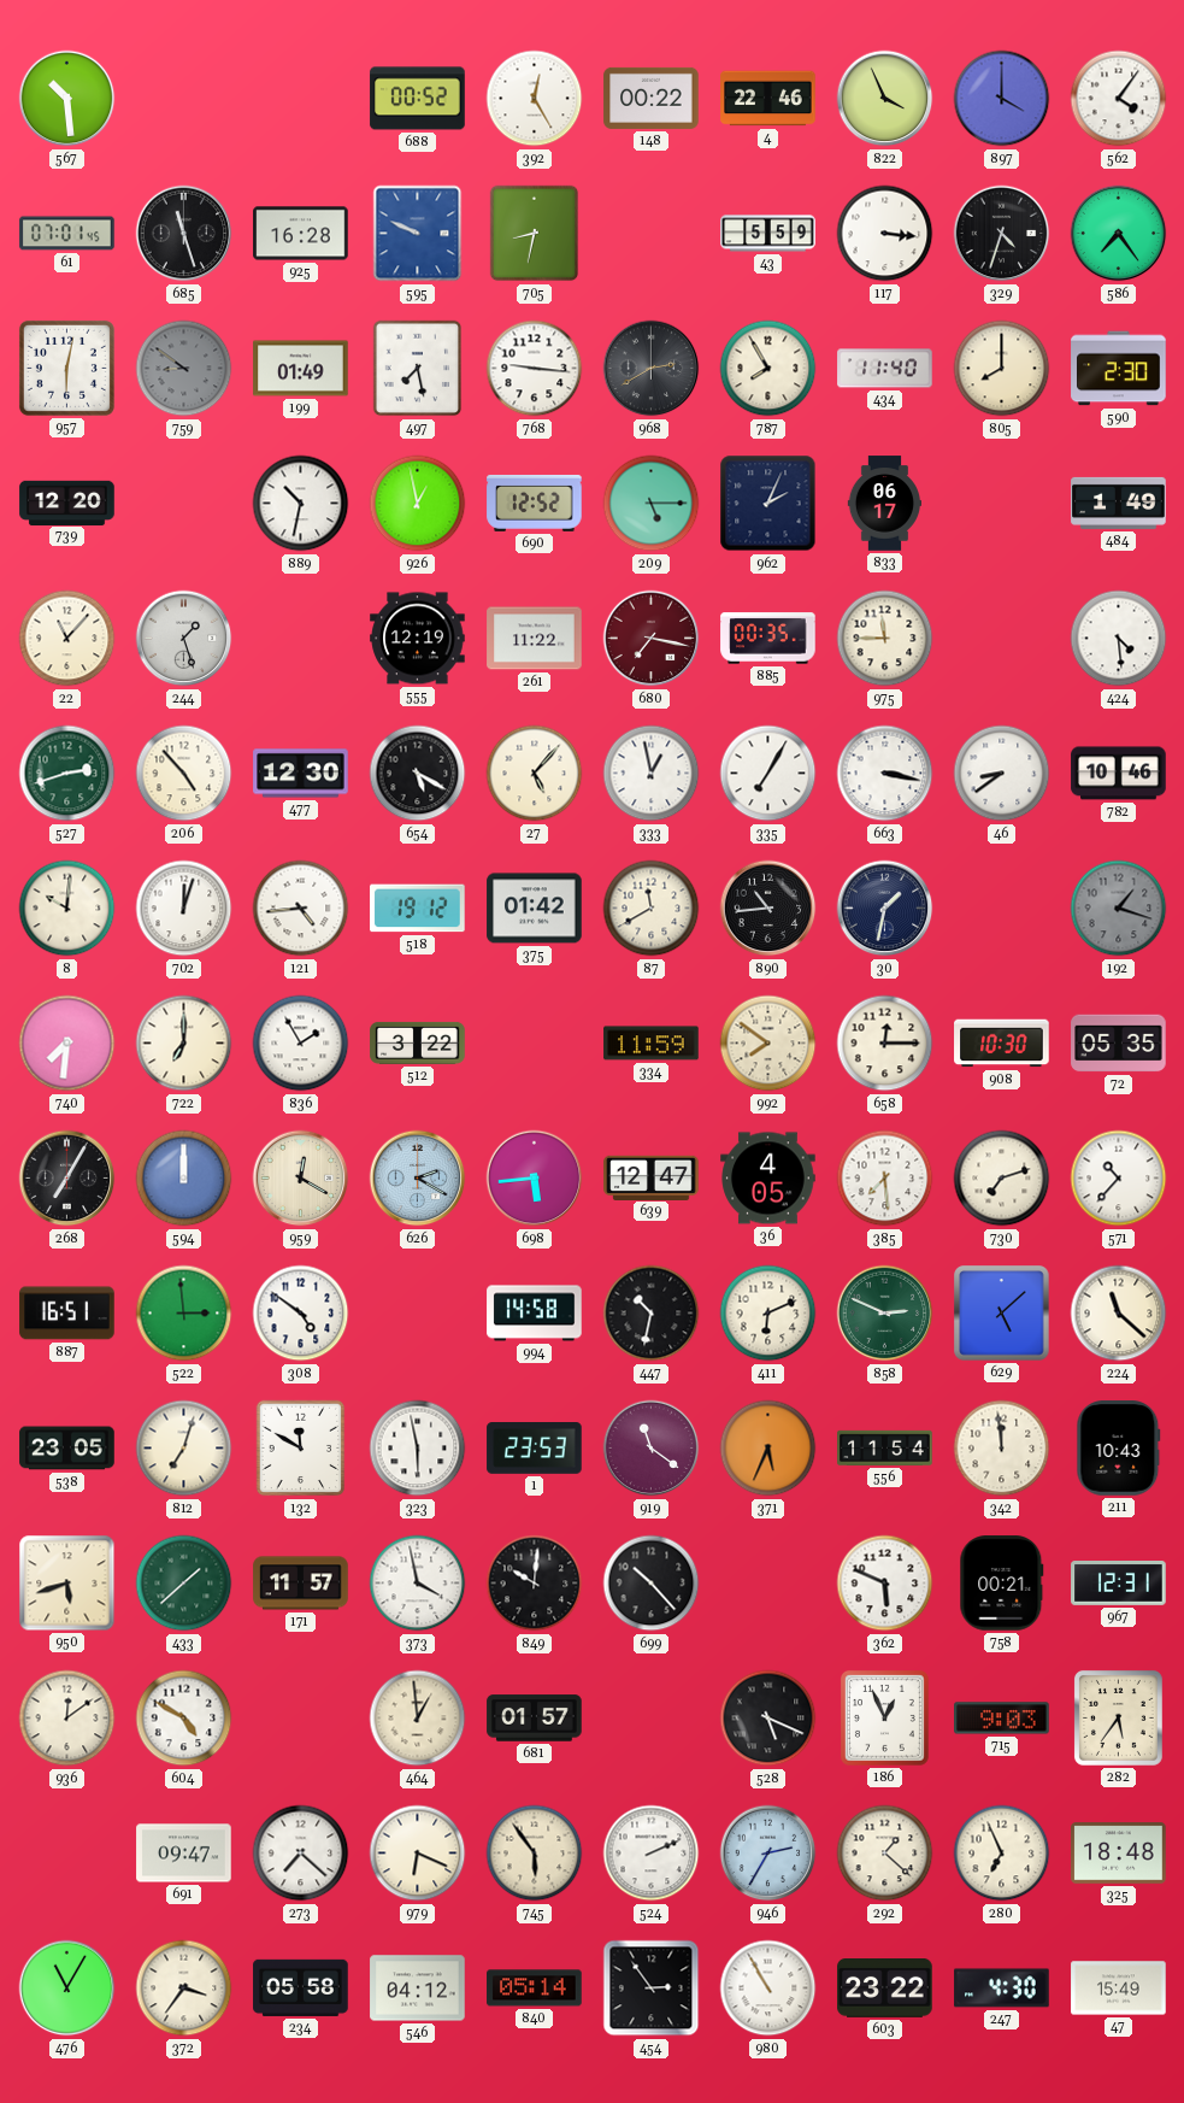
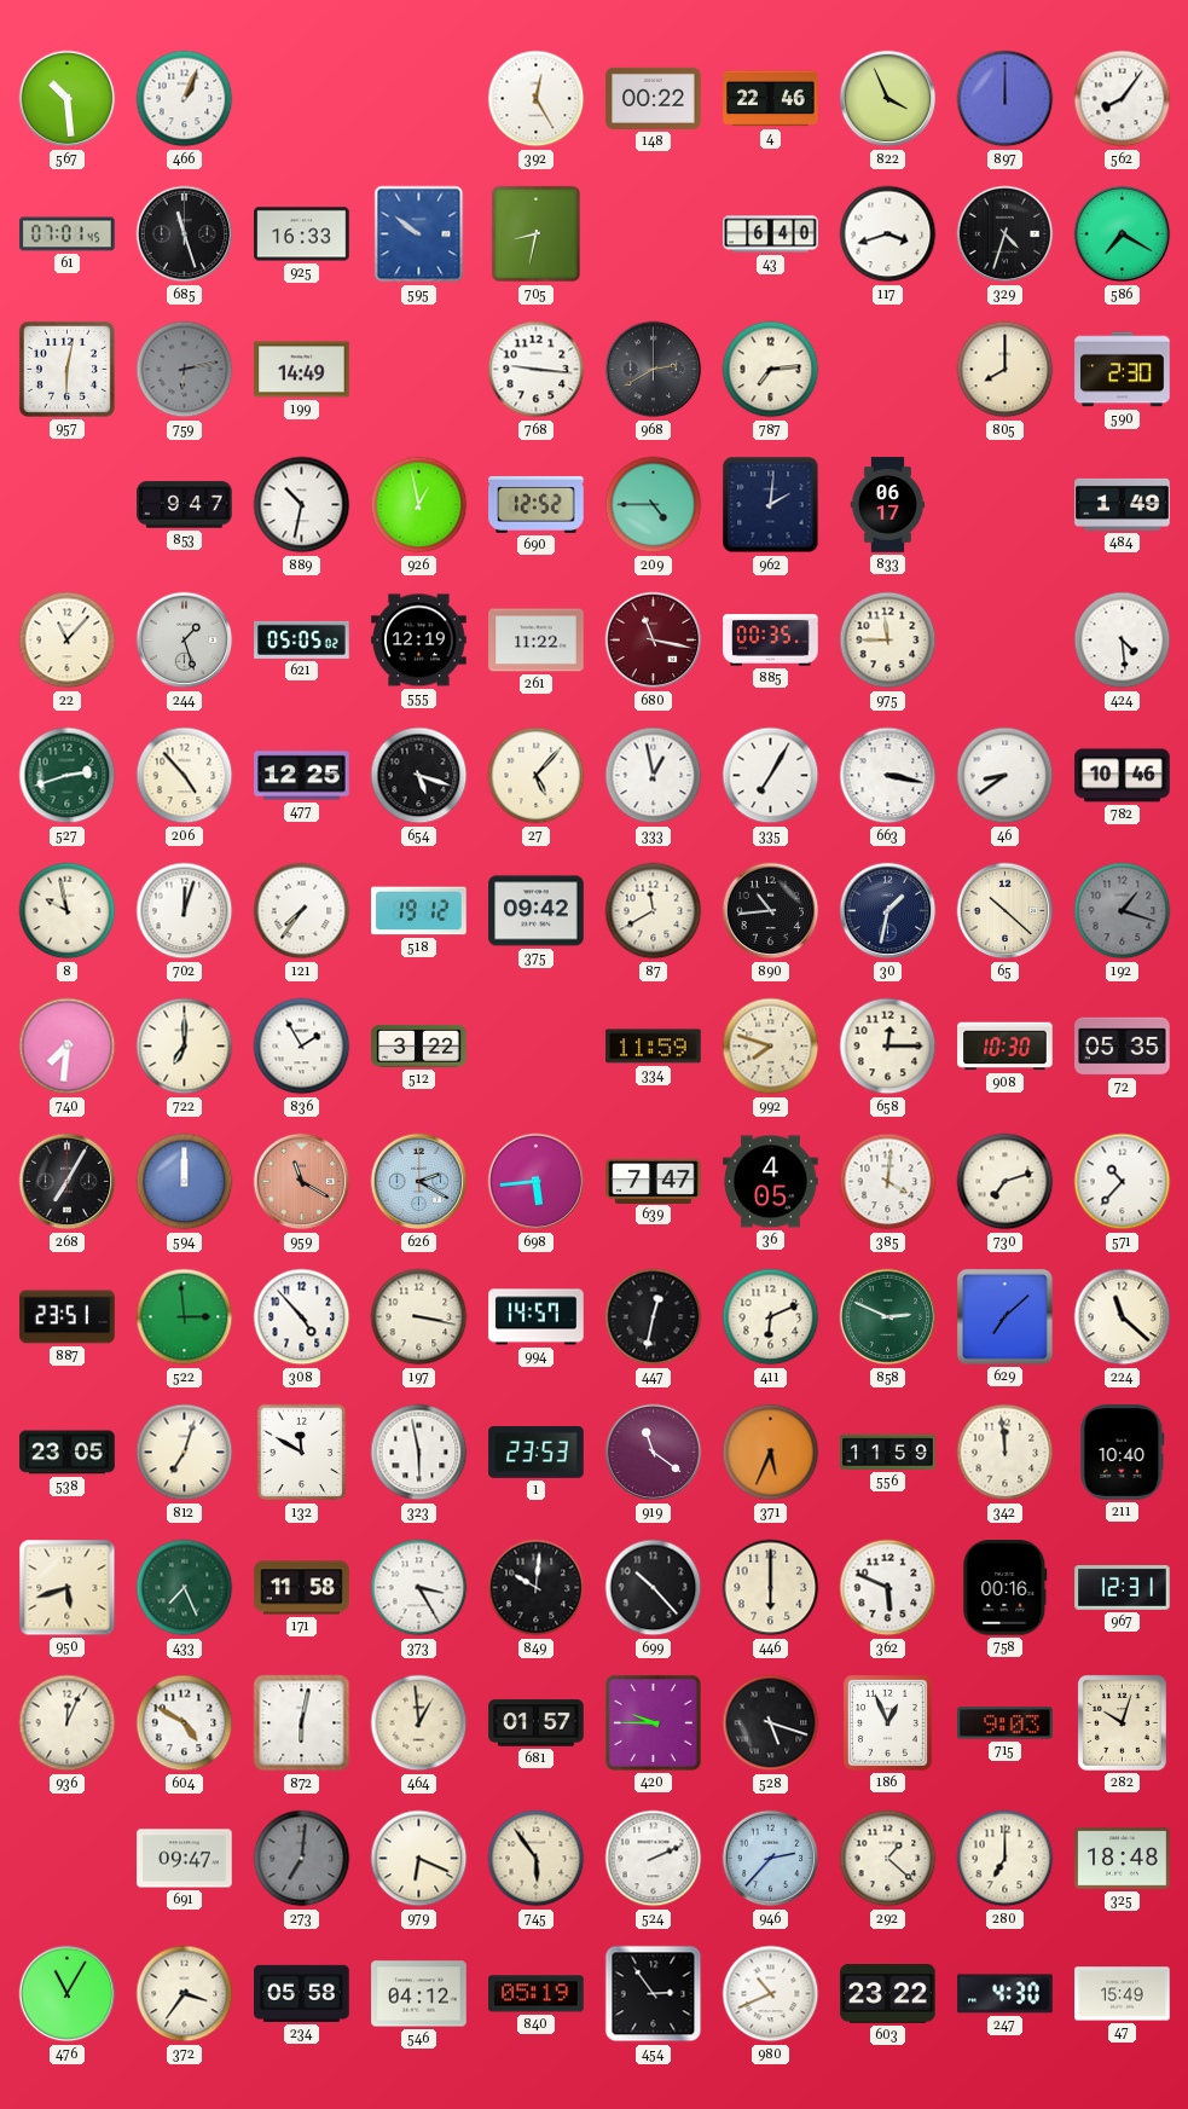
466: none -> 1:04 (185, 99)
688: 00:52 -> none (418, 99)
897: 4:00 -> 12:00 (1006, 99)
562: 4:06 -> 8:06 (1123, 99)
925: 16:28 -> 16:33 (302, 234)
595: 9:49 -> 9:51 (419, 234)
43: 5:59 -> 6:40 (771, 234)
117: 3:16 -> 3:42 (888, 234)
586: 7:24 -> 7:20 (1123, 234)
759: 8:51 -> 6:13 (185, 370)
199: 01:49 -> 14:49 (302, 370)
497: 7:28 -> none (418, 369)
787: 7:55 -> 7:14 (771, 370)
434: 11:40 -> none (885, 369)
739: 12:20 -> none (67, 503)
853: none -> 9:47 (185, 505)
209: 5:15 -> 4:45 (654, 505)
962: 2:04 -> 2:01 (771, 505)
621: none -> 05:05 (302, 639)
680: 7:17 -> 11:17 (654, 641)
477: 12:30 -> 12:25 (302, 776)
654: 5:20 -> 5:18 (419, 776)
8: 10:01 -> 9:58 (68, 911)
121: 4:44 -> 7:36 (302, 911)
375: 01:42 -> 09:42 (537, 911)
65: none -> 10:22 (1006, 911)
992: 7:51 -> 7:48 (771, 1047)
959: 12:20 -> 11:20 (302, 1182)
959 dial: cream -> salmon (302, 1182)
639: 12:47 -> 7:47 (654, 1181)
385: 7:29 -> 4:01 (888, 1182)
887: 16:51 -> 23:51 (68, 1317)
308: 4:51 -> 4:53 (302, 1317)
197: none -> 3:17 (419, 1317)
994: 14:58 -> 14:57 (537, 1317)
447: 10:32 -> 12:32 (654, 1317)
629: 5:08 -> 7:08 (1006, 1317)
556: 11:54 -> 11:59 (888, 1452)
211: 10:43 -> 10:40 (1123, 1453)
433: 1:38 -> 7:26 (185, 1588)
171: 11:57 -> 11:58 (302, 1588)
373: 3:58 -> 3:25 (419, 1588)
446: none -> 6:00 (771, 1588)
758: 00:21 -> 00:16 (1006, 1588)
936: 12:09 -> 12:04 (68, 1723)
872: none -> 6:02 (302, 1723)
420: none -> 9:45 (653, 1722)
528: 5:19 -> 5:18 (771, 1723)
282: 5:36 -> 10:03 (1122, 1722)
273: 7:22 -> 7:01 (302, 1859)
273 dial: white -> grey (302, 1859)
946: 2:35 -> 2:37 (771, 1859)
280: 6:56 -> 7:00 (1006, 1859)
840: 05:14 -> 05:19 (537, 1994)
980: 10:55 -> 10:41 (771, 1994)
